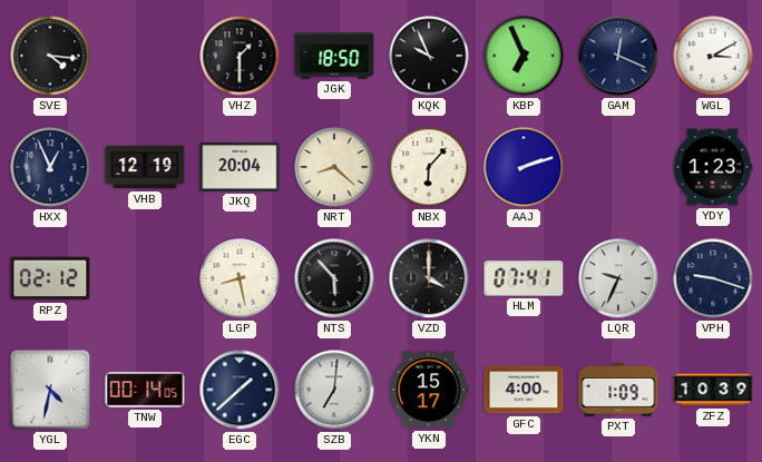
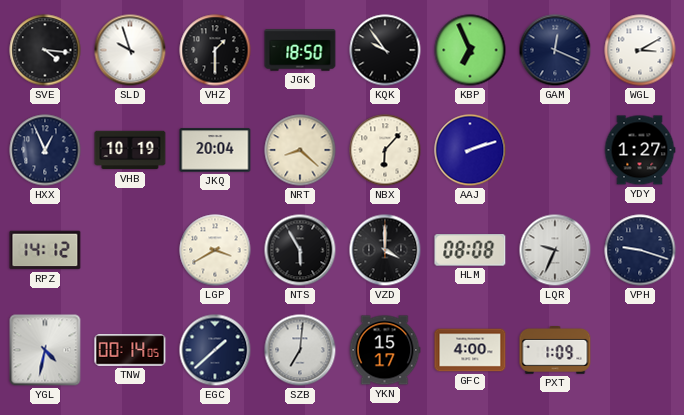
SLD: none -> 9:57 (130, 50)
KQK: 9:56 -> 9:54 (385, 50)
VHB: 12:19 -> 10:19 (130, 150)
YDY: 1:23 -> 1:27 (640, 150)
RPZ: 02:12 -> 14:12 (45, 250)
LGP: 8:28 -> 3:40 (215, 250)
NTS: 5:53 -> 5:55 (300, 250)
HLM: 07:41 -> 08:08 (470, 250)
ZFZ: 10:39 -> none (713, 390)
